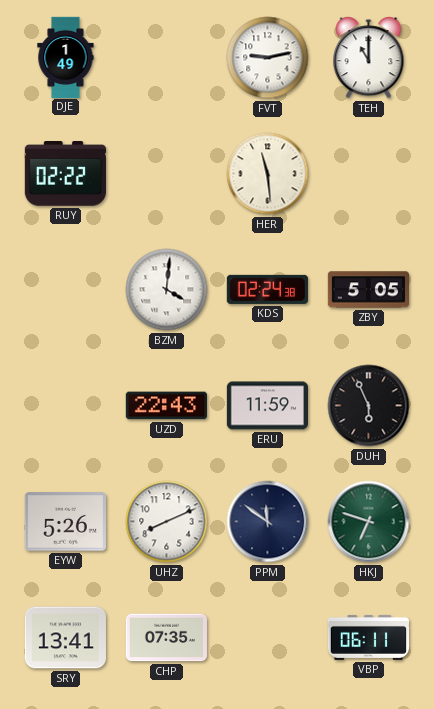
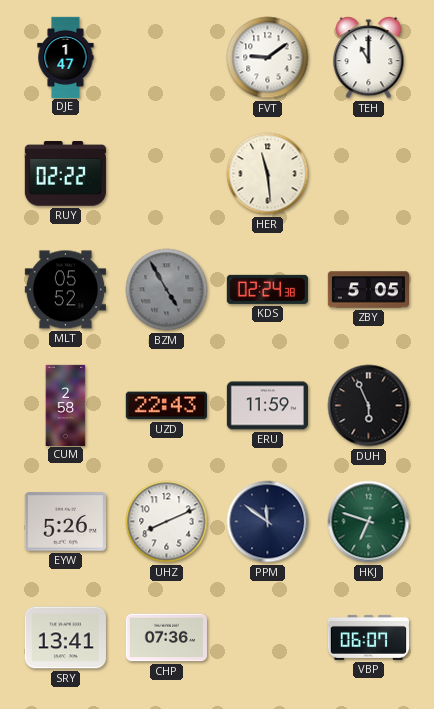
DJE: 1:49 -> 1:47 (66, 57)
FVT: 9:13 -> 9:09 (268, 58)
MLT: none -> 05:52 (65, 290)
BZM: 4:01 -> 4:55 (167, 290)
BZM dial: white -> grey (167, 290)
CUM: none -> 2:58 (66, 405)
CHP: 07:35 -> 07:36 (166, 638)
VBP: 06:11 -> 06:07 (368, 637)
